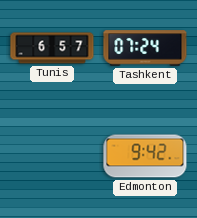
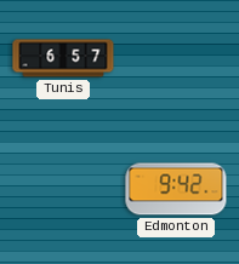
Tashkent: 07:24 -> none (145, 48)
